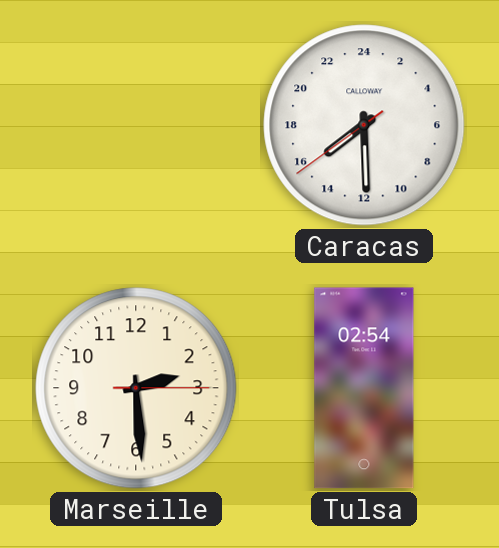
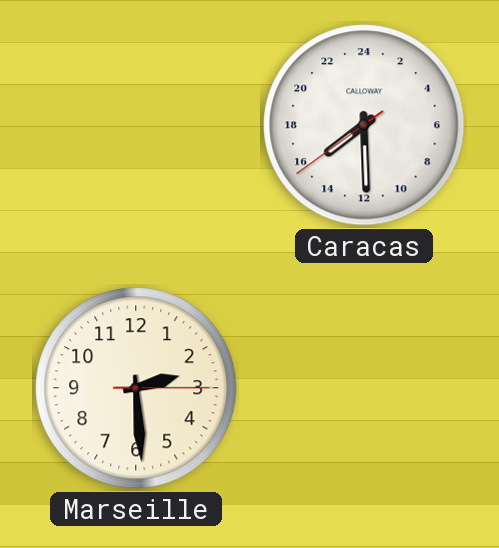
Tulsa: 02:54 -> none (364, 388)
